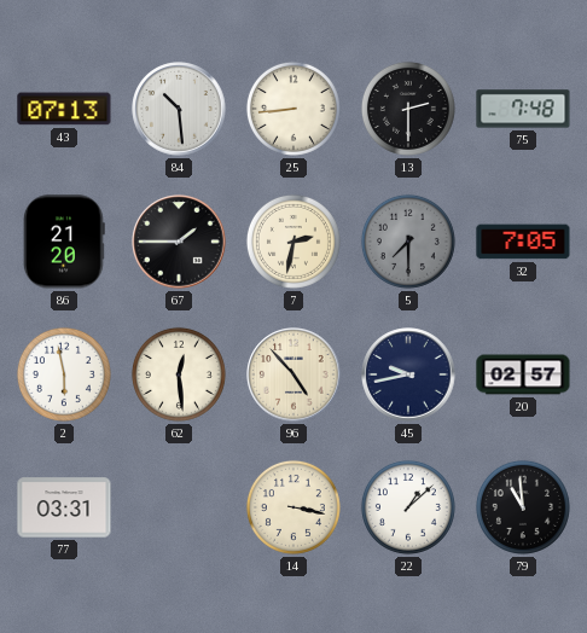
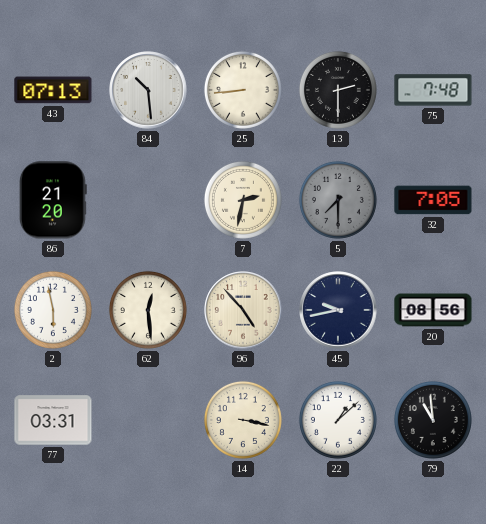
67: 1:45 -> none (179, 242)
20: 02:57 -> 08:56 (433, 310)
